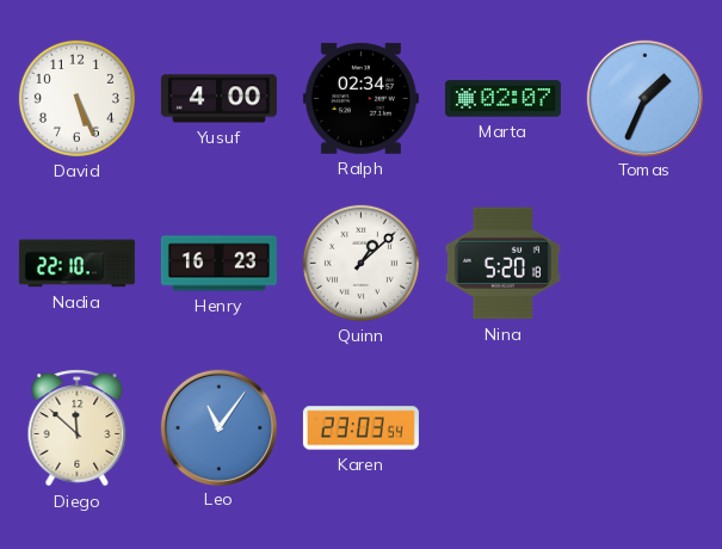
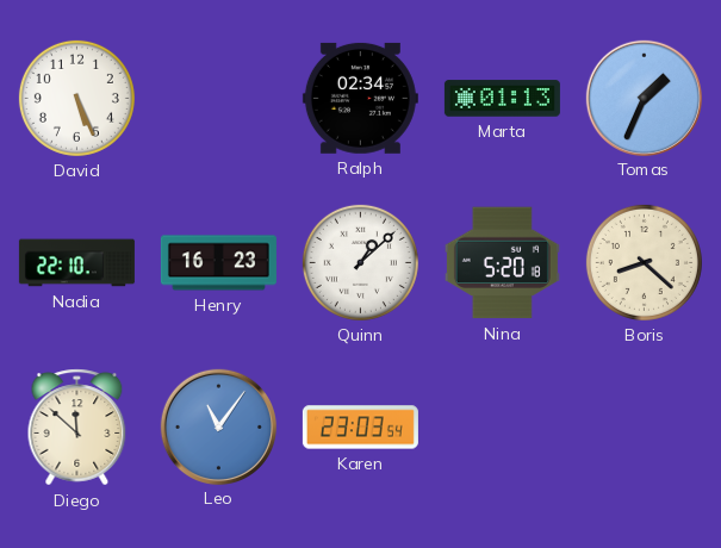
Yusuf: 4:00 -> none (218, 99)
Marta: 02:07 -> 01:13 (502, 99)
Boris: none -> 8:22 (644, 262)
